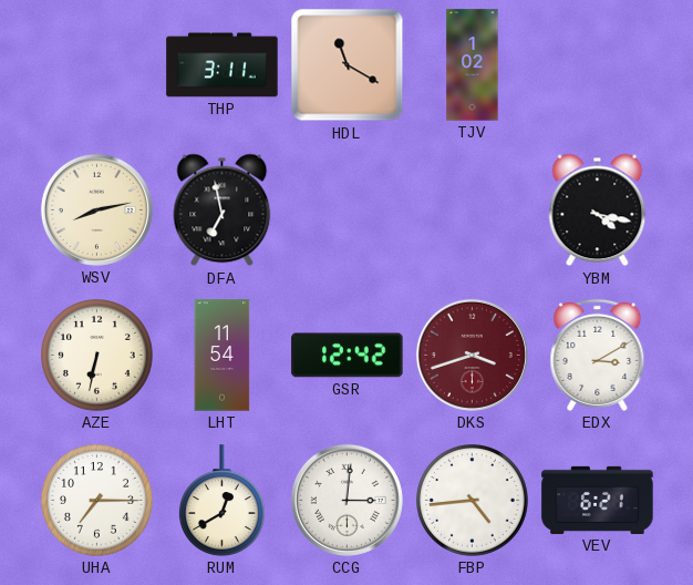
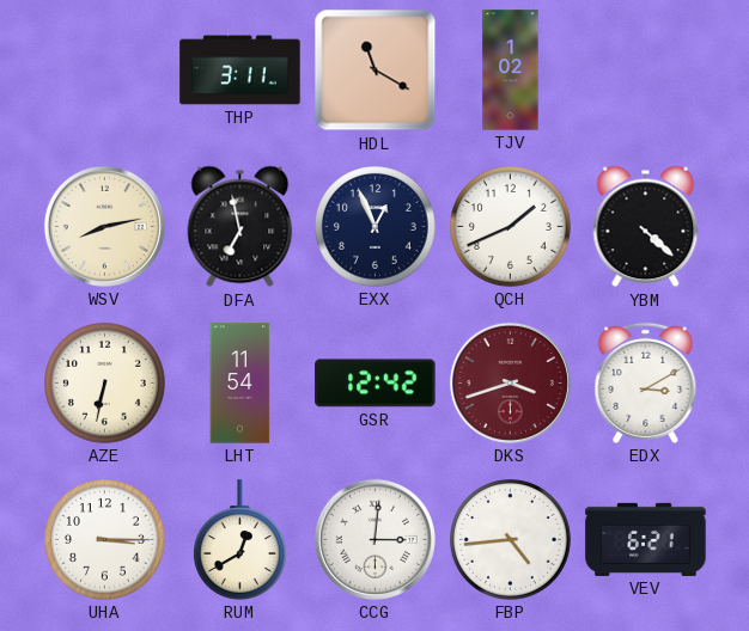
EXX: none -> 12:56 (376, 227)
QCH: none -> 1:41 (511, 227)
YBM: 4:17 -> 4:22 (646, 227)
UHA: 7:15 -> 3:15 (105, 540)
